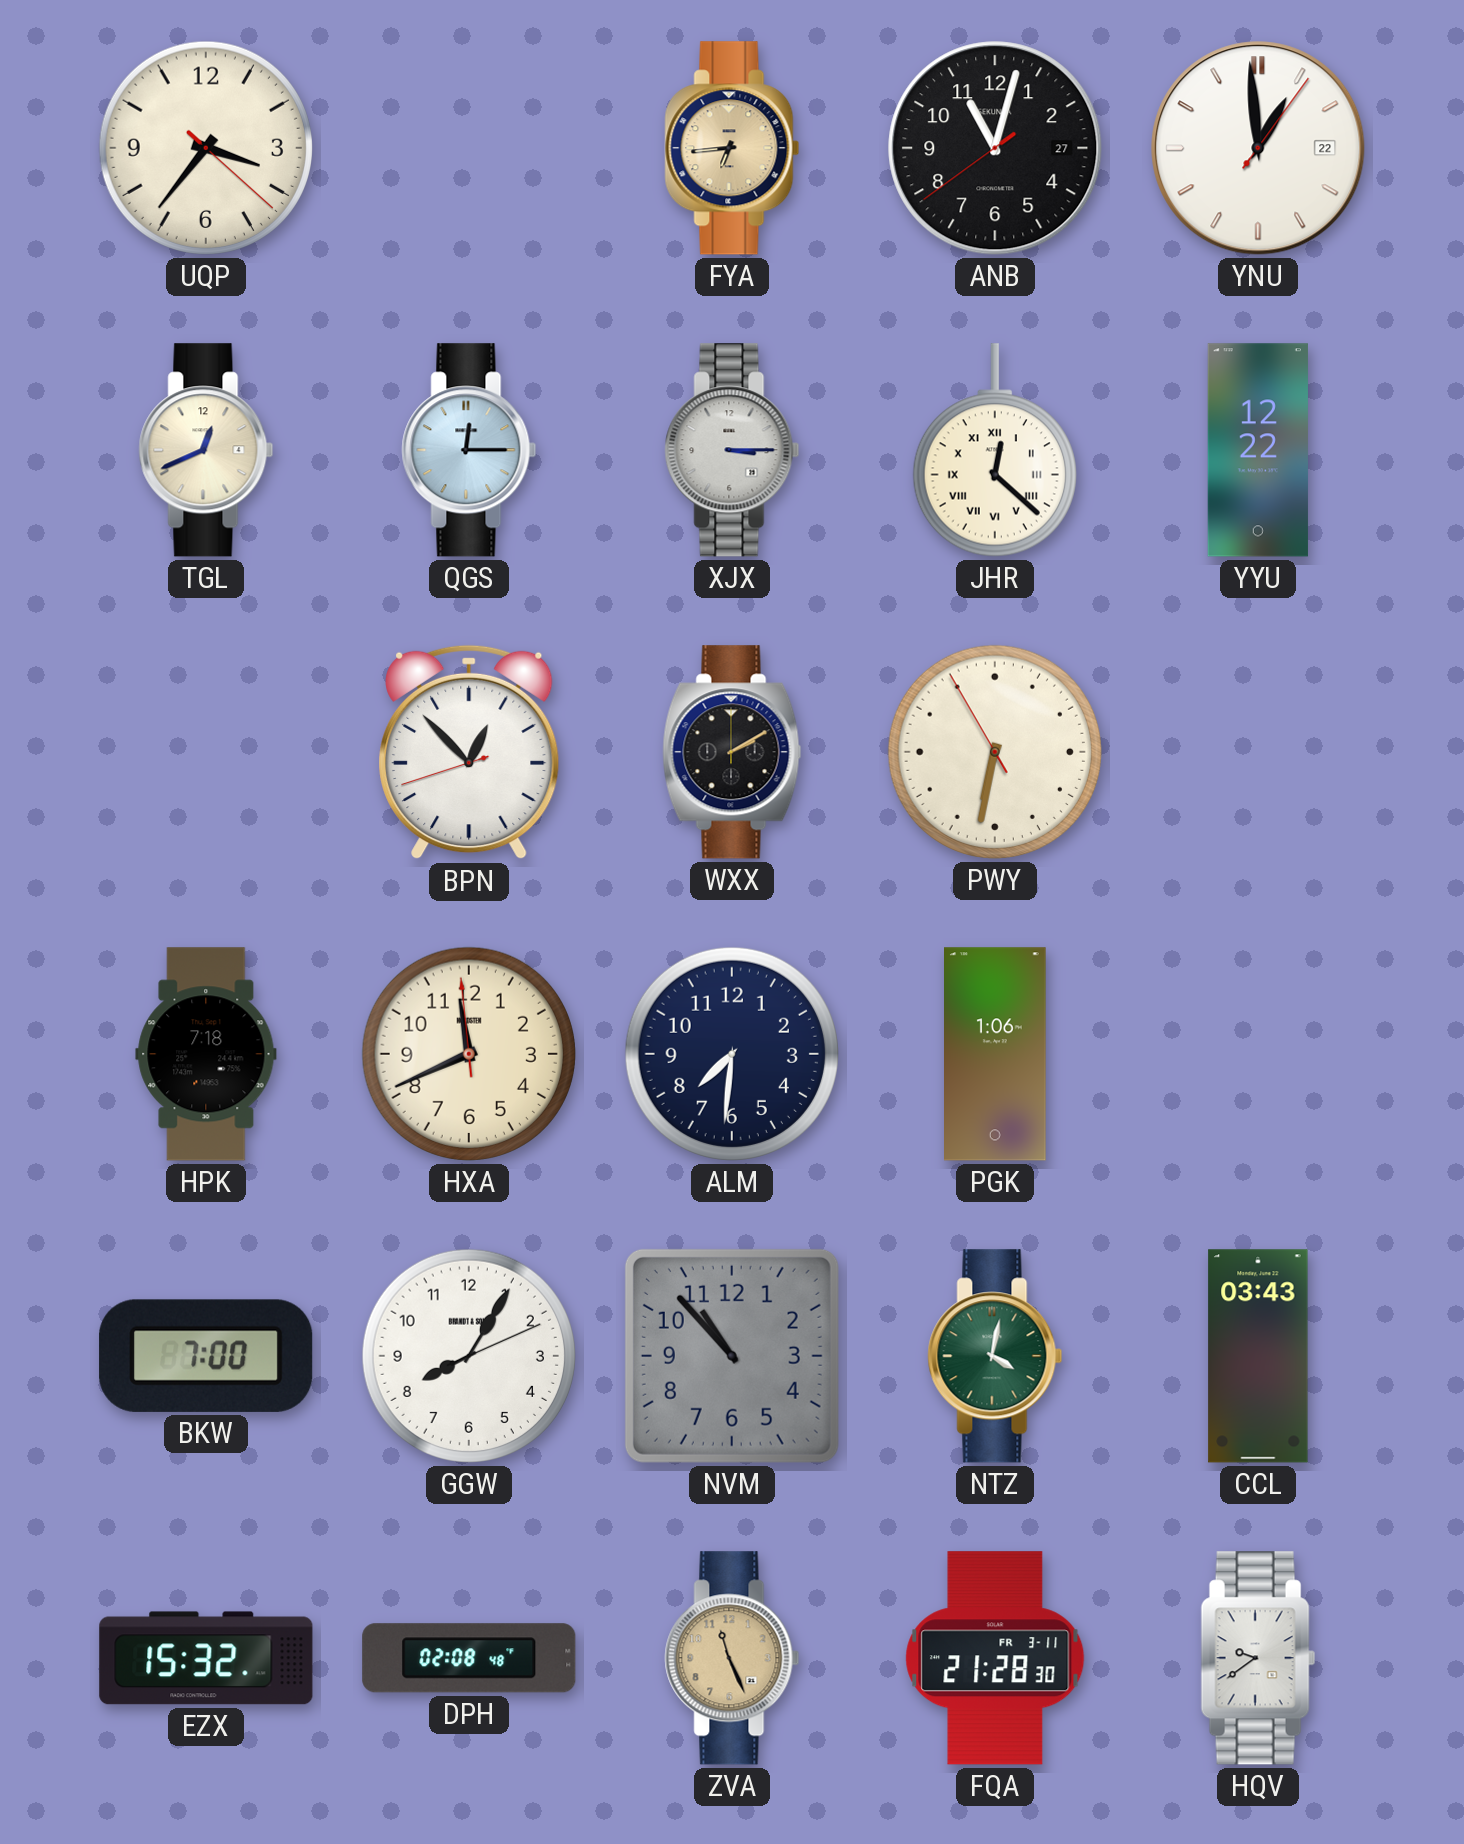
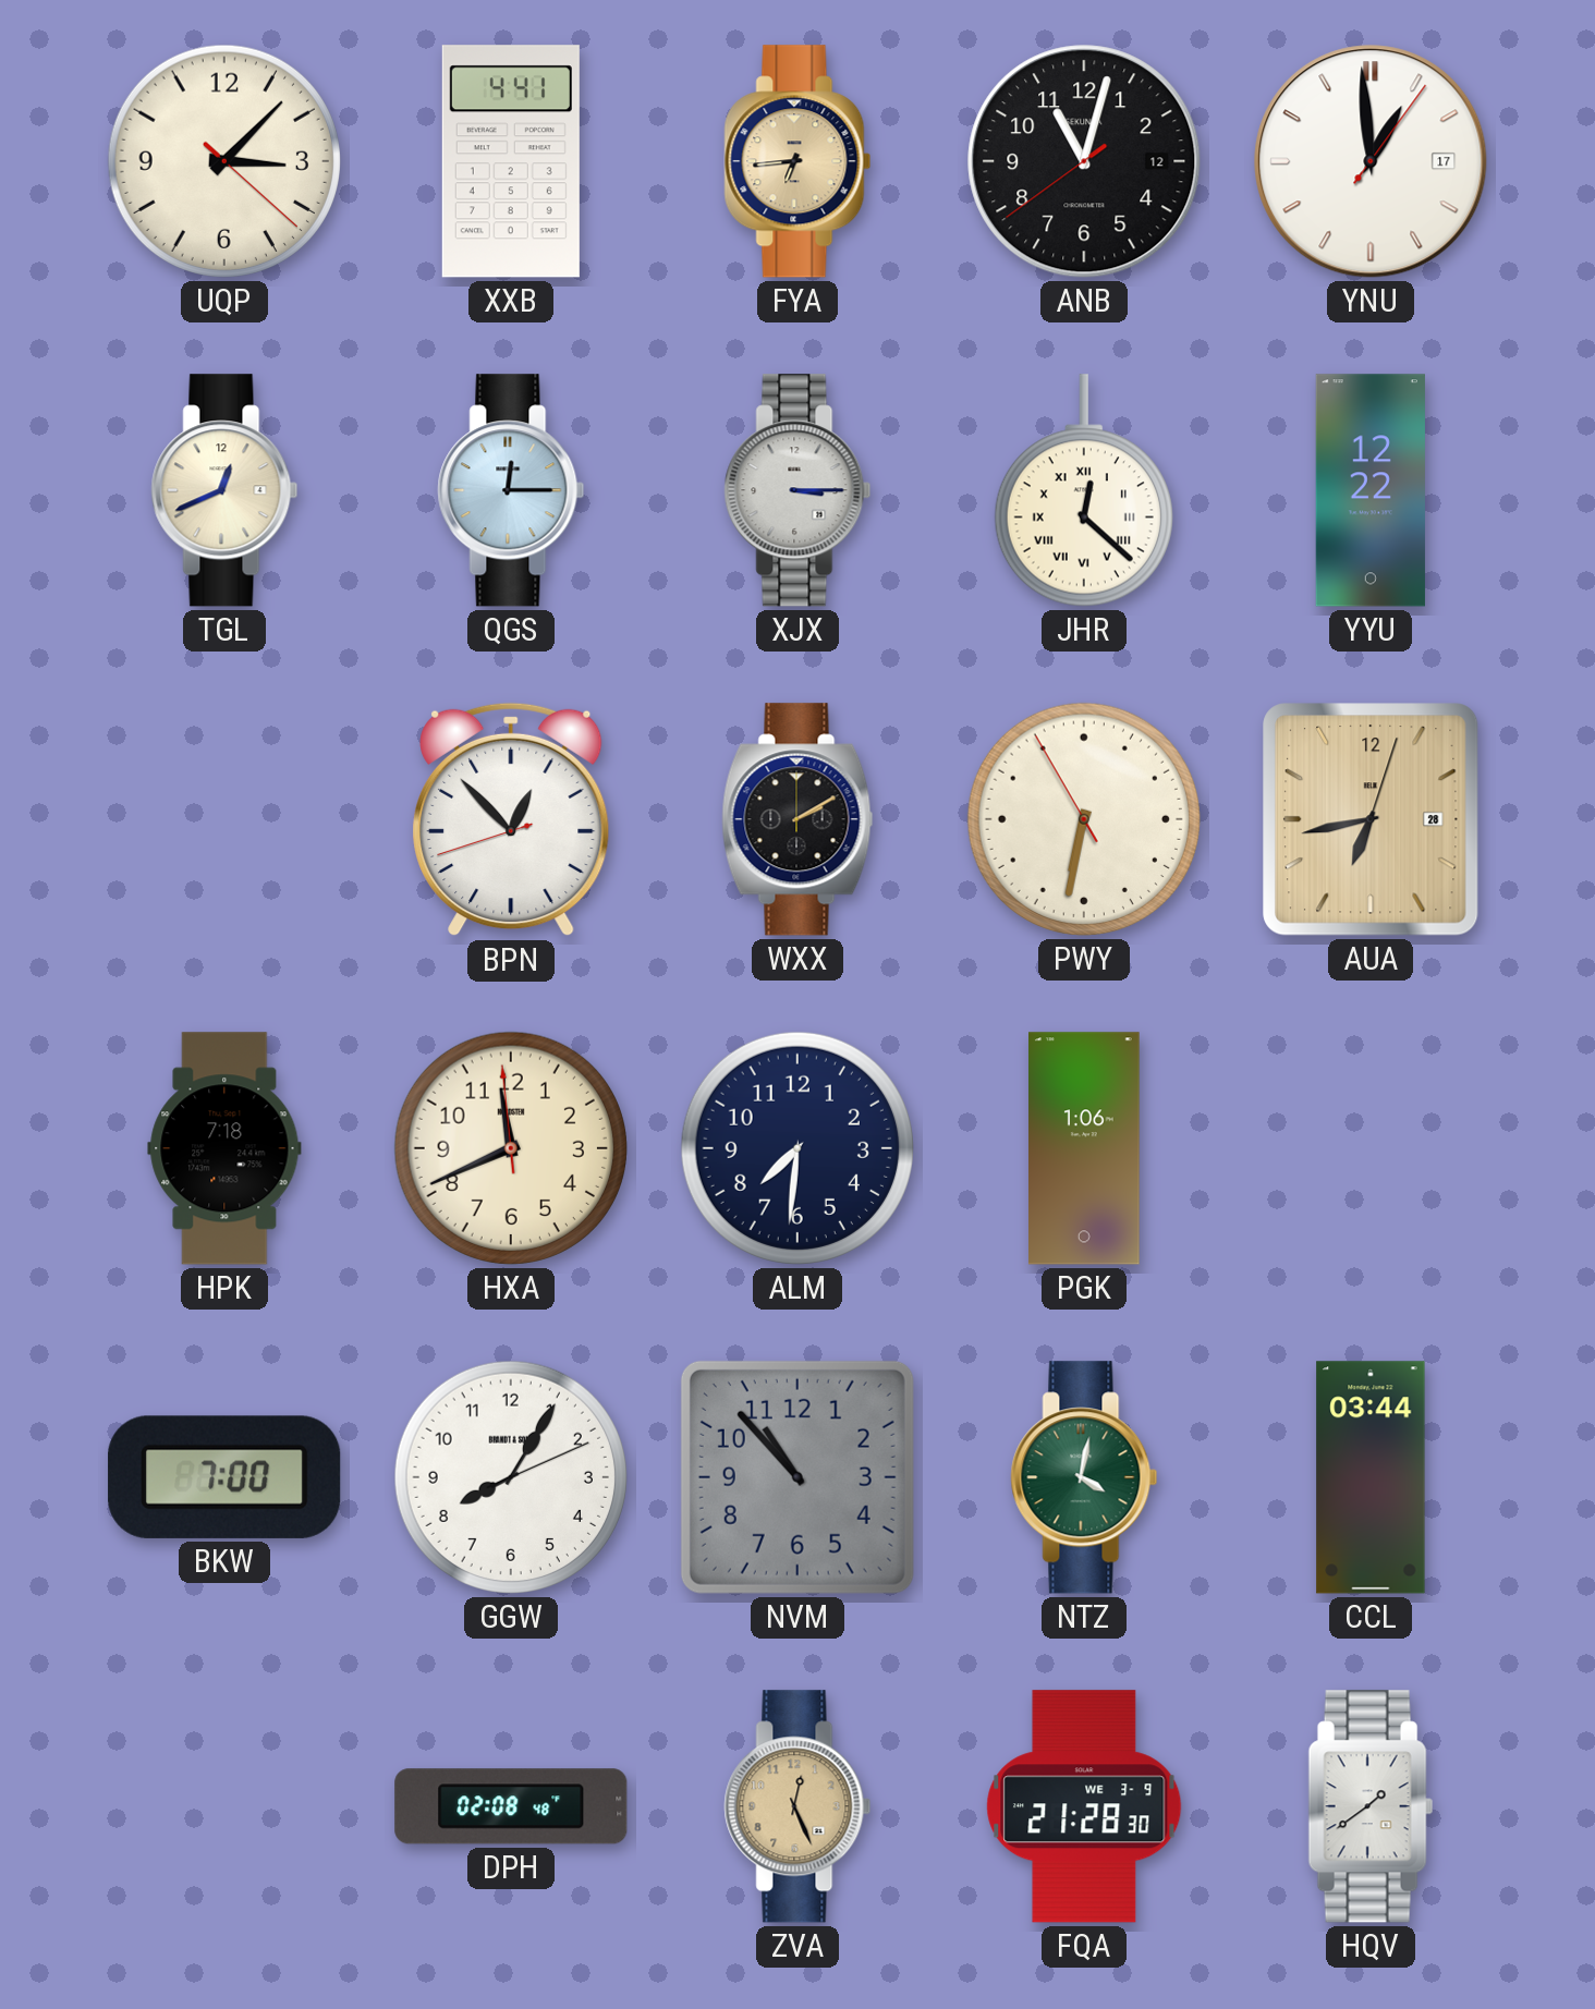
UQP: 3:36 -> 3:07 (224, 161)
XXB: none -> 4:41 (511, 161)
ANB date: 27 -> 12 (1084, 161)
YNU date: 22 -> 17 (1371, 161)
AUA: none -> 6:43 (1371, 819)
CCL: 03:43 -> 03:44 (1371, 1477)
EZX: 15:32 -> none (206, 1658)
ZVA: 11:26 -> 12:26 (797, 1806)
FQA date: FR 3-11 -> WE 3-9 (1084, 1806)
HQV: 9:39 -> 1:39 (1371, 1806)
